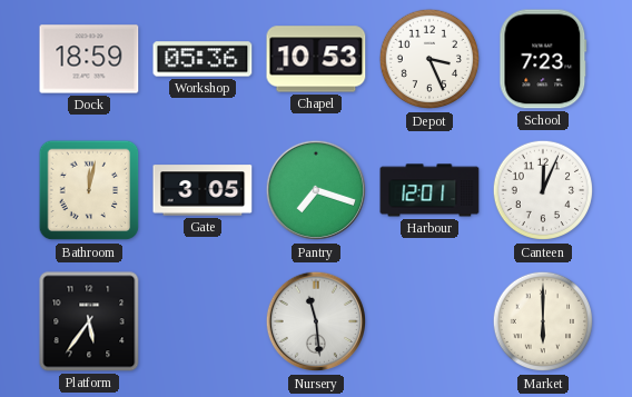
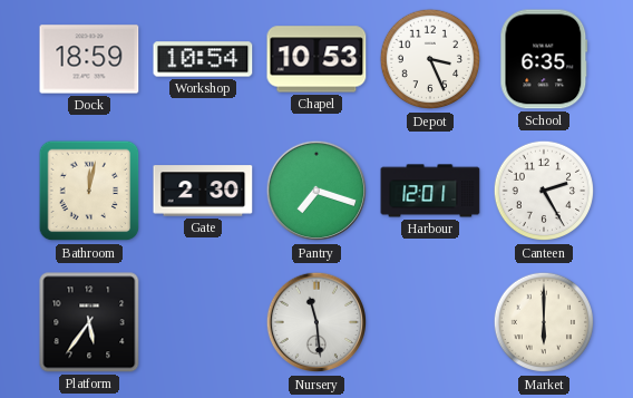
Workshop: 05:36 -> 10:54 (203, 59)
School: 7:23 -> 6:35 (544, 59)
Gate: 3:05 -> 2:30 (203, 191)
Canteen: 12:04 -> 2:25 (544, 191)
